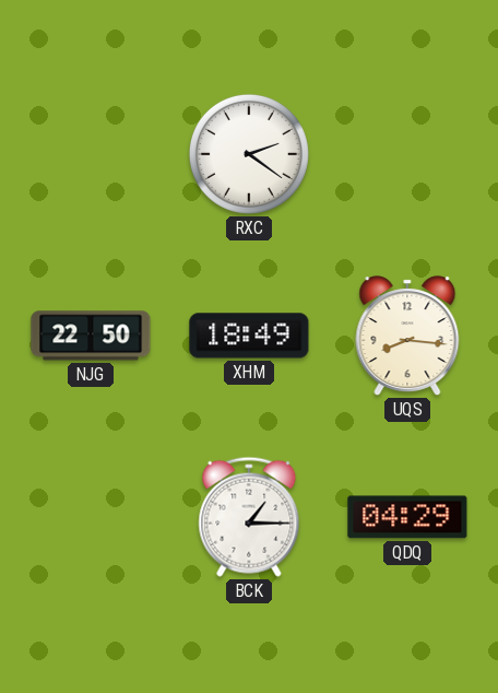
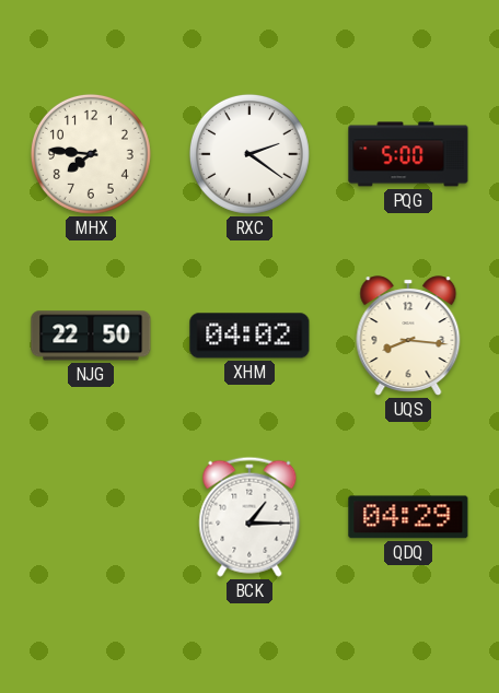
MHX: none -> 7:46 (91, 154)
PQG: none -> 5:00 (408, 154)
XHM: 18:49 -> 04:02 (249, 336)
